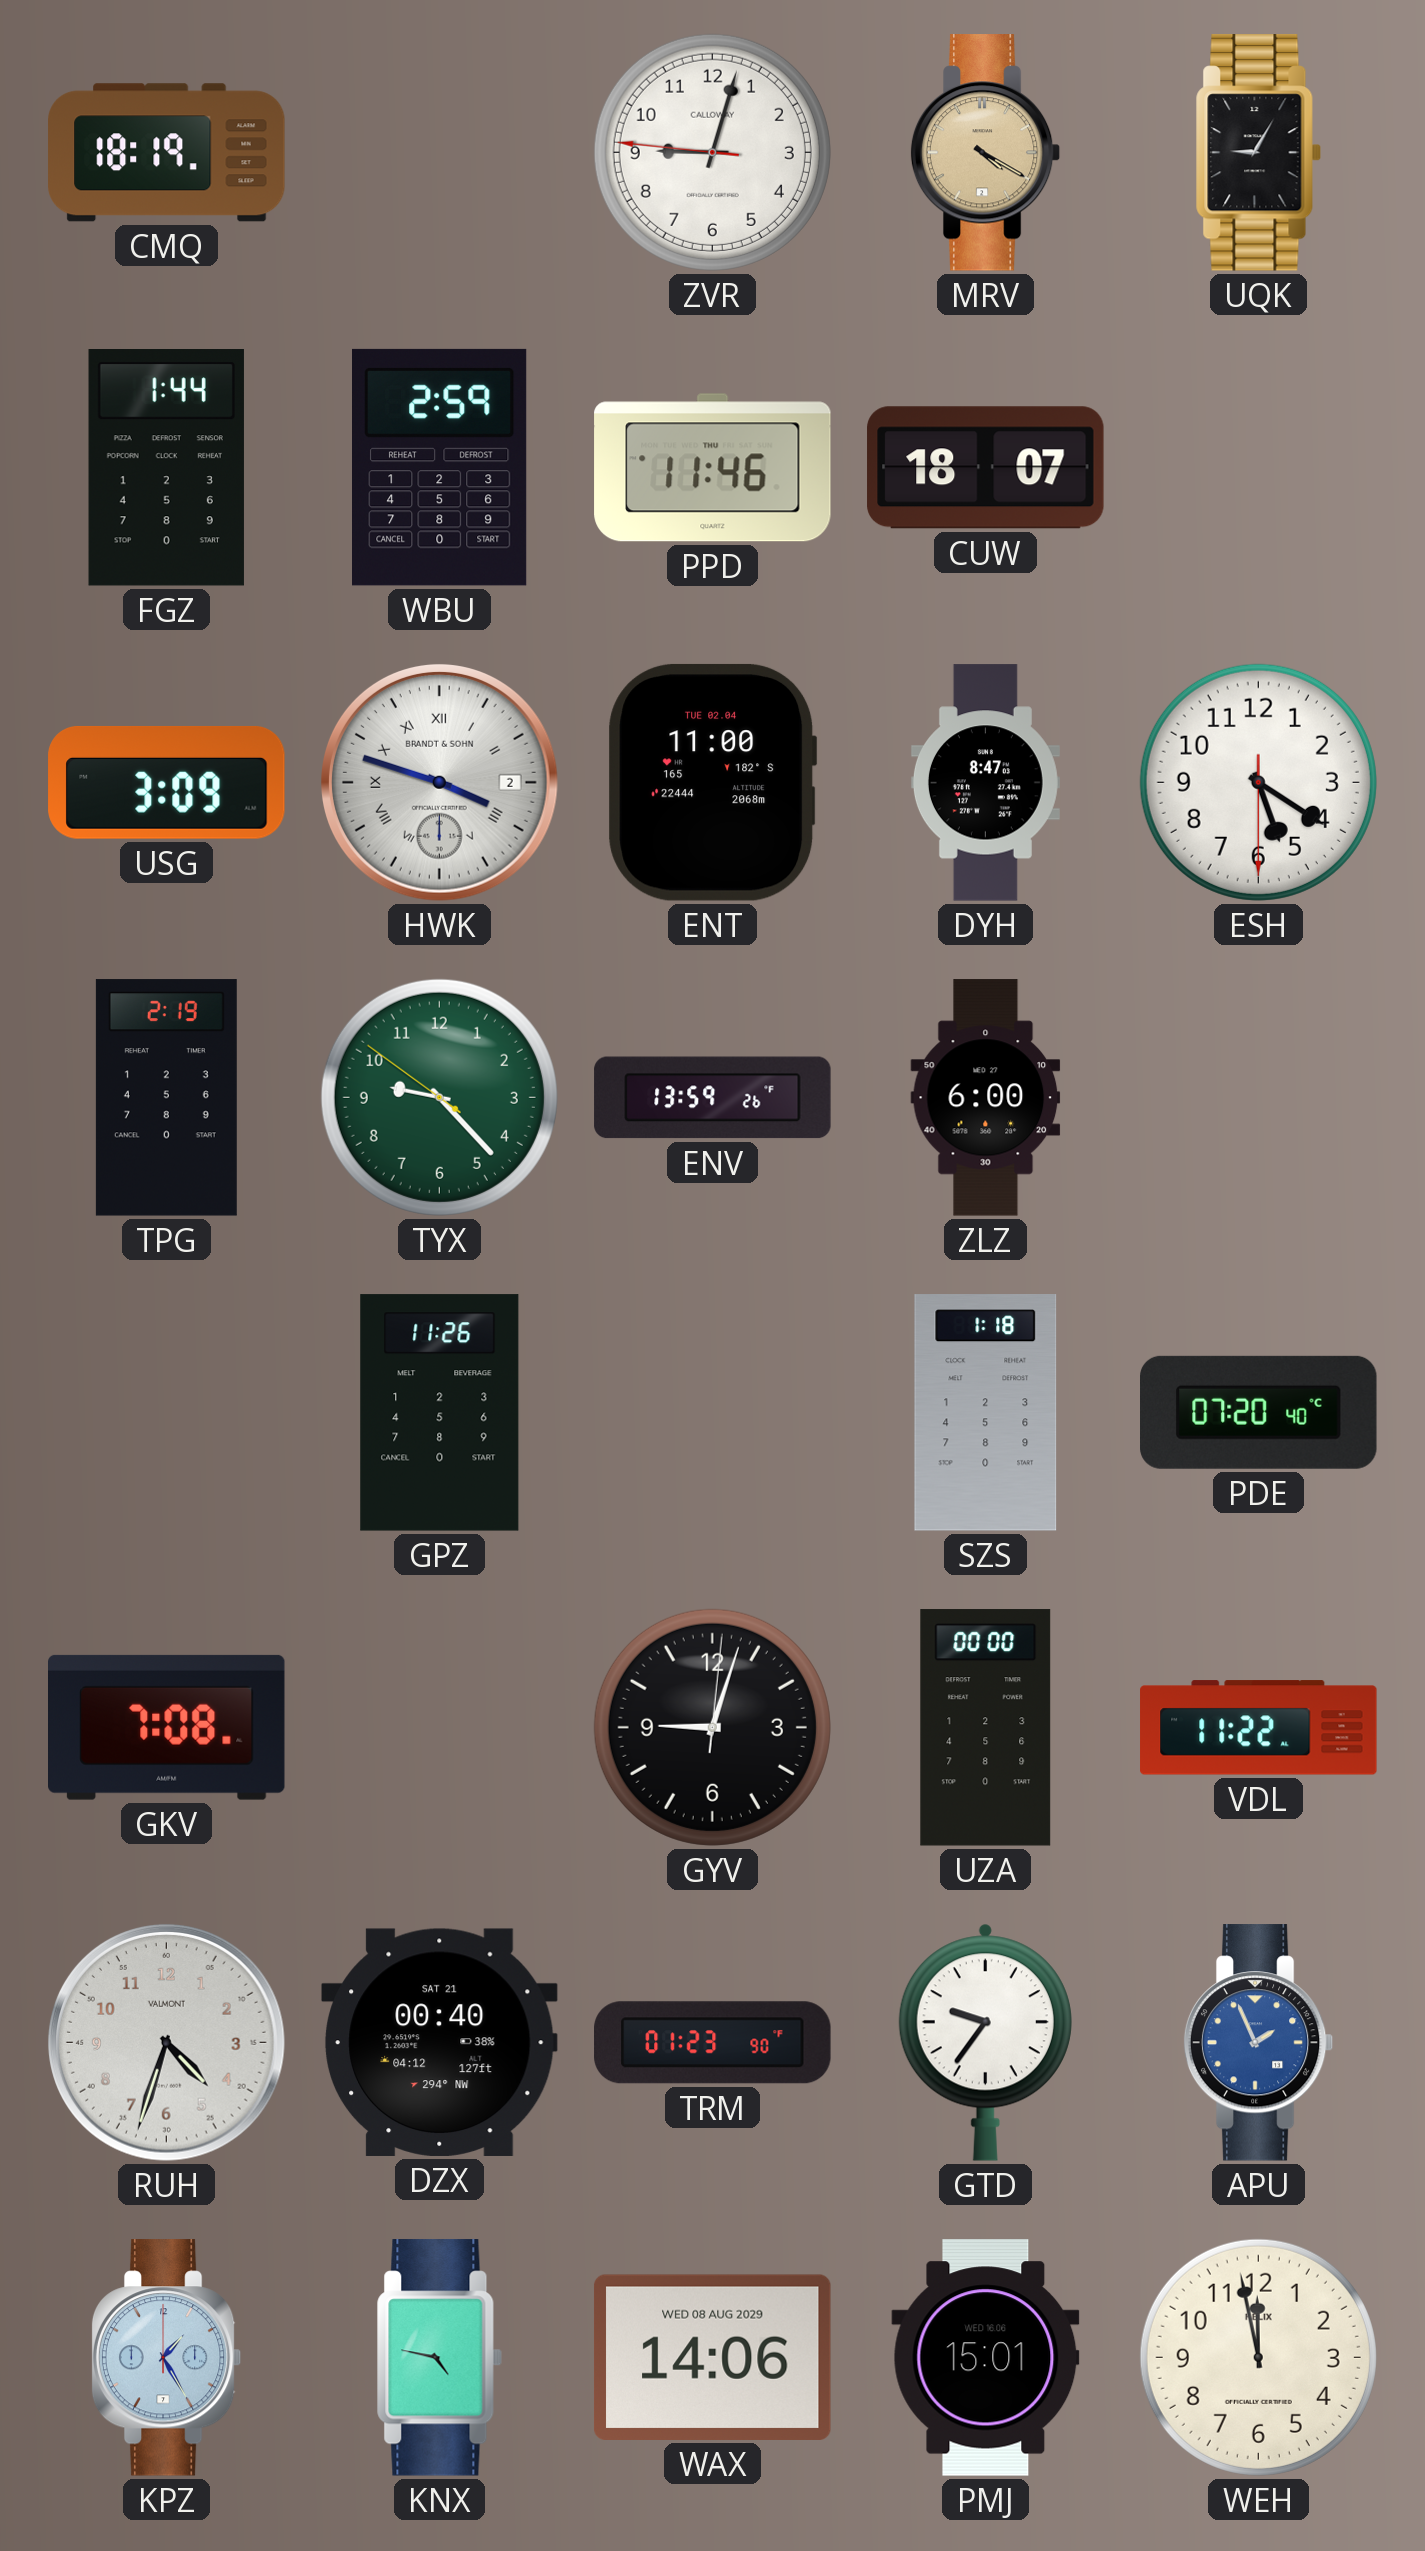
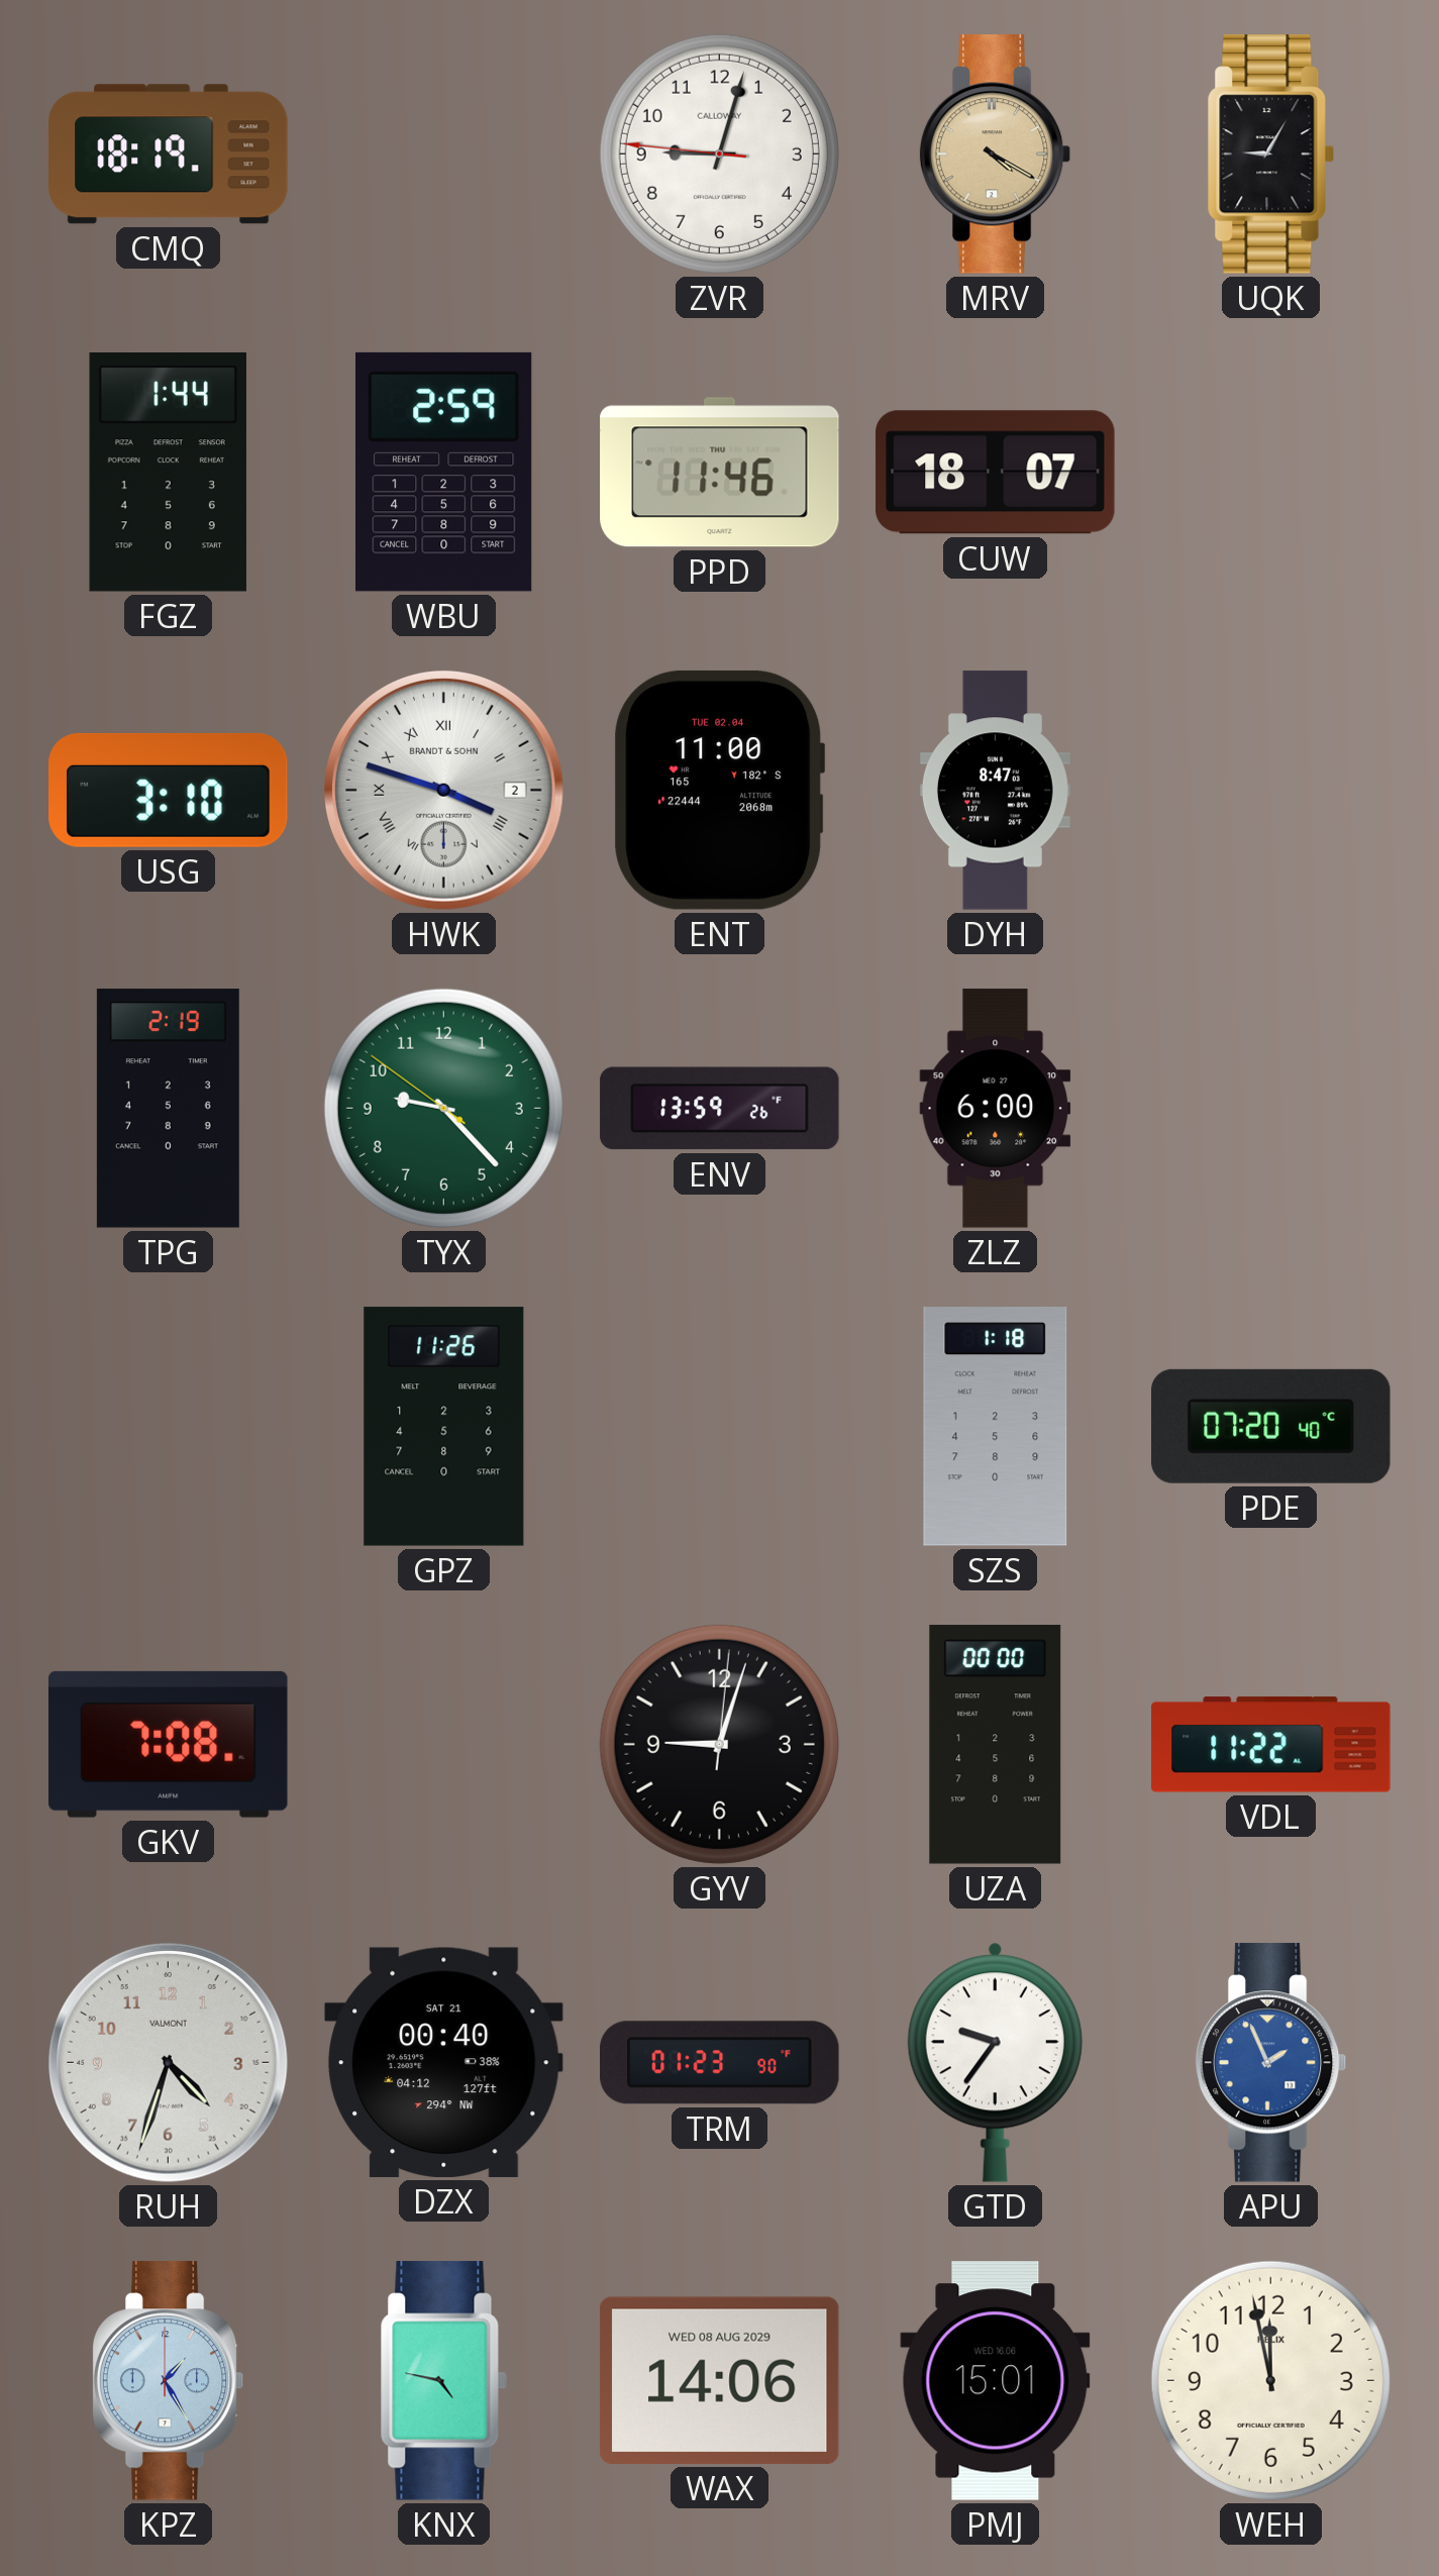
USG: 3:09 -> 3:10 (169, 790)
ESH: 5:20 -> none (1258, 782)
